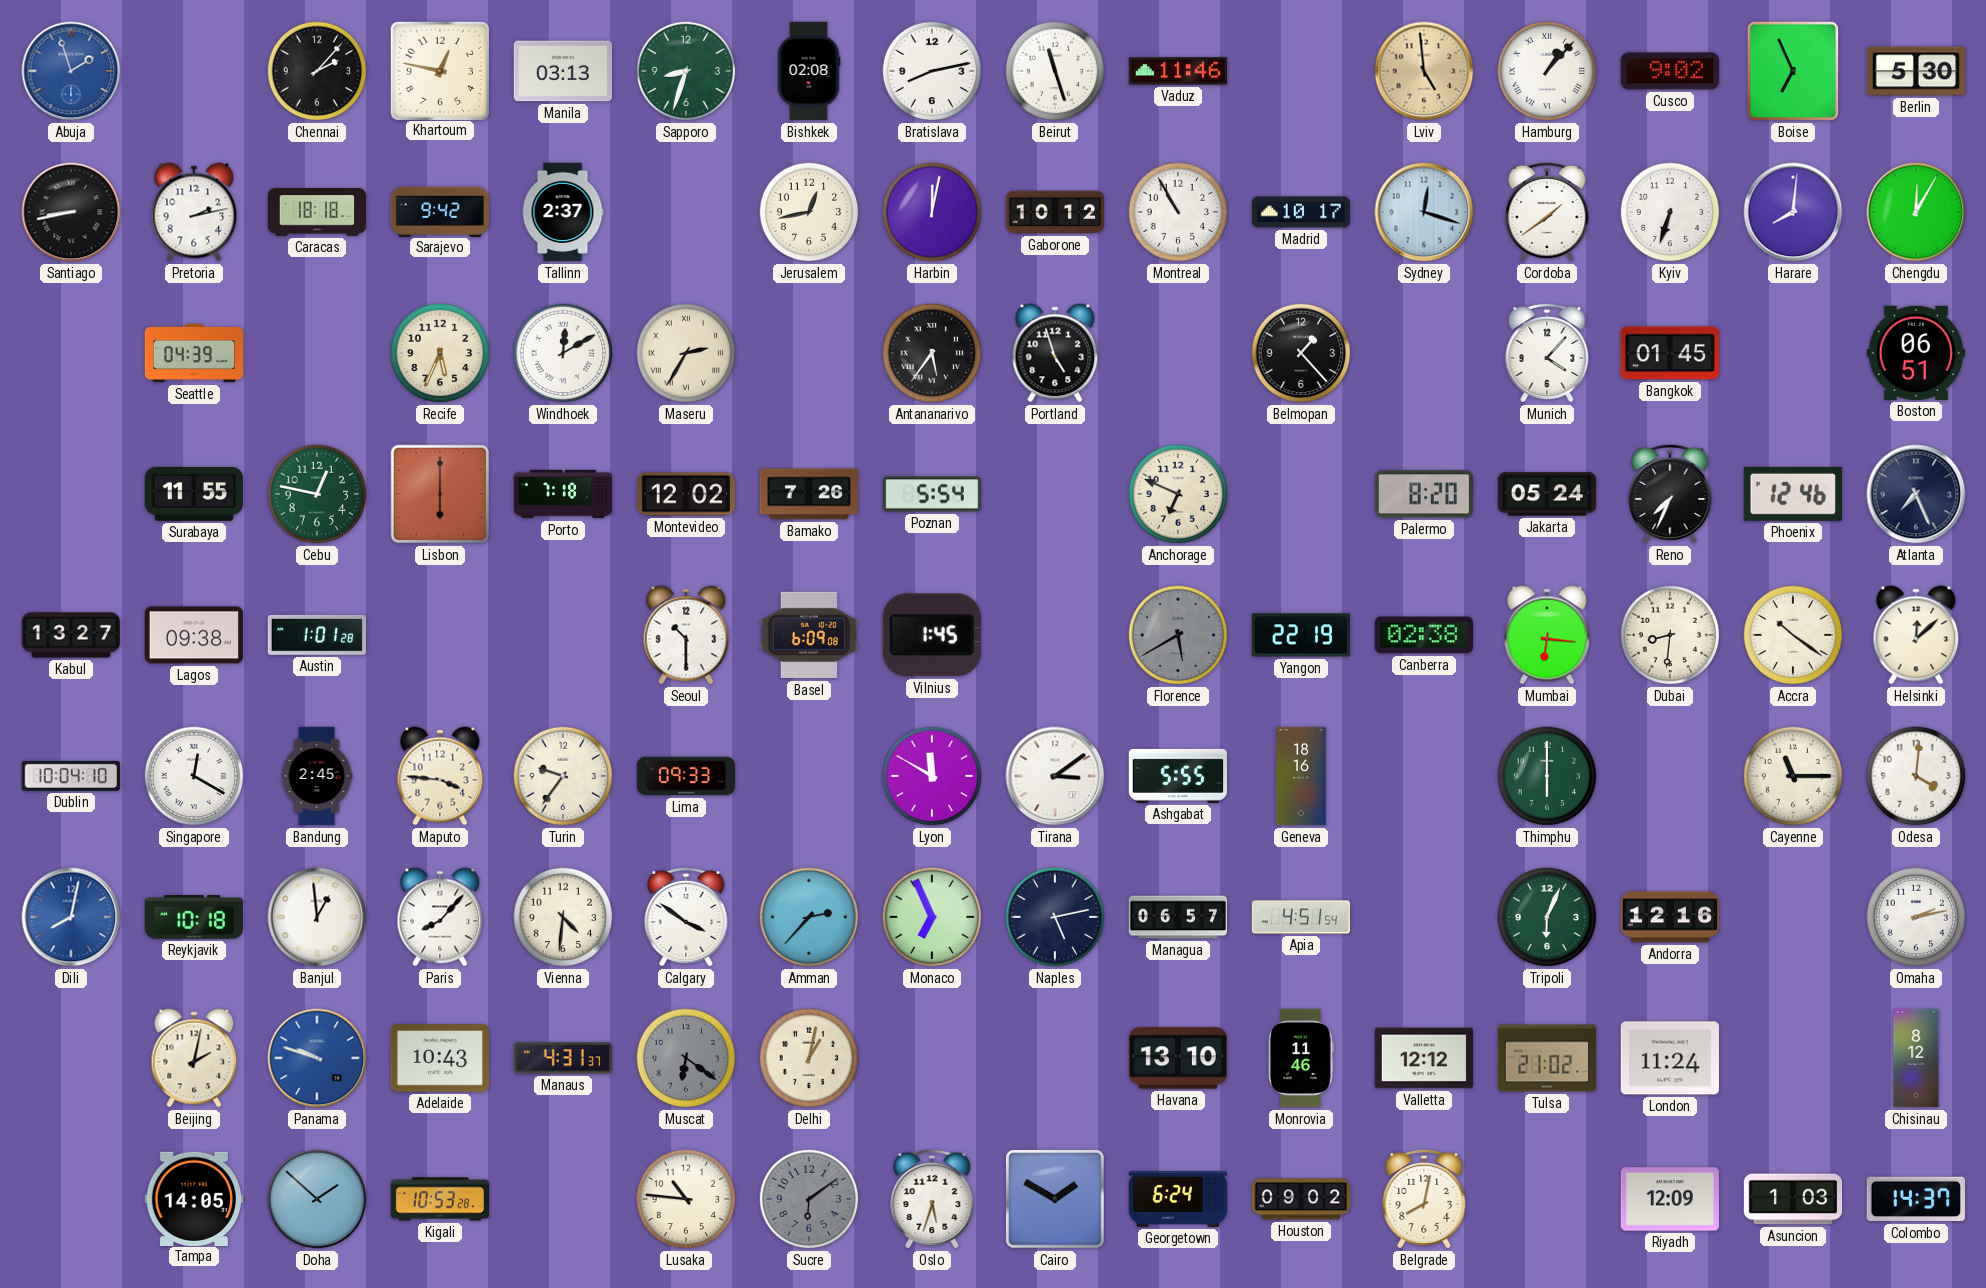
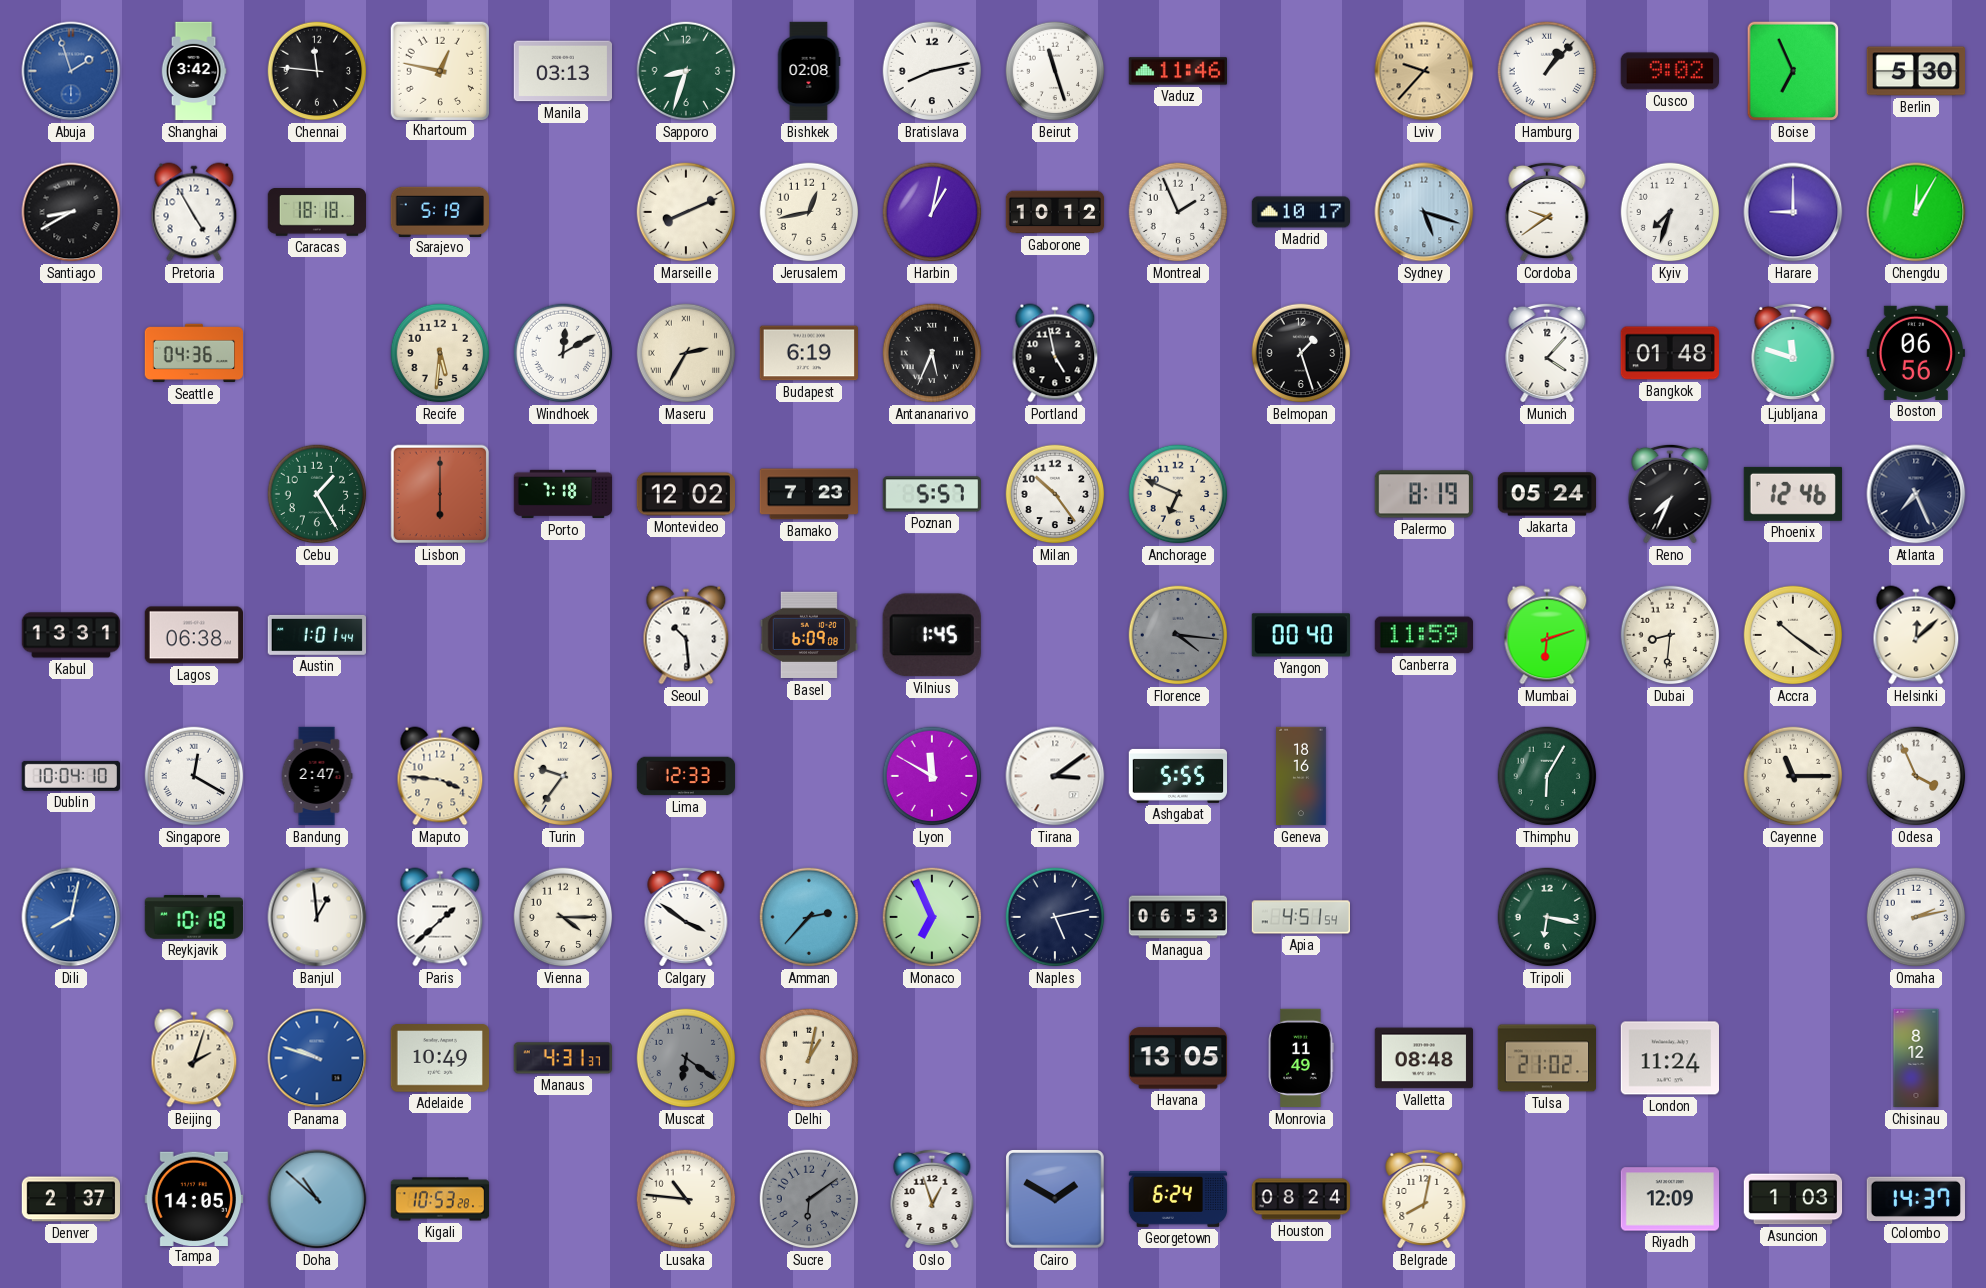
Shanghai: none -> 3:42 (194, 71)
Chennai: 2:07 -> 11:46 (317, 71)
Lviv: 4:59 -> 9:37 (1424, 71)
Santiago: 8:43 -> 8:40 (71, 212)
Pretoria: 2:13 -> 4:55 (194, 212)
Sarajevo: 9:42 -> 5:19 (439, 211)
Tallinn: 2:37 -> none (563, 212)
Marseille: none -> 8:11 (686, 212)
Harbin: 12:02 -> 1:02 (932, 212)
Montreal: 10:55 -> 1:56 (1178, 212)
Sydney: 12:18 -> 5:18 (1424, 212)
Cordoba: 1:39 -> 9:39 (1547, 212)
Kyiv: 6:33 -> 7:33 (1670, 212)
Harare: 8:01 -> 9:00 (1793, 212)
Seattle: 04:39 -> 04:36 (194, 353)
Recife: 5:34 -> 5:31 (440, 353)
Budapest: none -> 6:19 (808, 353)
Antananarivo: 5:36 -> 5:34 (932, 353)
Portland: 4:57 -> 4:58 (1055, 353)
Belmopan: 1:23 -> 1:27 (1301, 353)
Bangkok: 01:45 -> 01:48 (1669, 353)
Ljubljana: none -> 11:48 (1793, 353)
Boston: 06:51 -> 06:56 (1915, 353)
Surabaya: 11:55 -> none (193, 494)
Cebu: 12:47 -> 1:25 (317, 494)
Bamako: 7:26 -> 7:23 (808, 494)
Poznan: 5:54 -> 5:57 (931, 494)
Milan: none -> 10:24 (1055, 494)
Palermo: 8:20 -> 8:19 (1423, 494)
Kabul: 13:27 -> 13:31 (71, 635)
Lagos: 09:38 -> 06:38 (193, 635)
Austin: 1:01:28 -> 1:01:44 (316, 635)
Seoul: 10:30 -> 10:29 (686, 635)
Florence: 5:40 -> 4:16 (1178, 635)
Yangon: 22:19 -> 00:40 (1300, 635)
Canberra: 02:38 -> 11:59 (1423, 635)
Mumbai: 6:16 -> 6:12 (1547, 635)
Bandung: 2:45 -> 2:47 (317, 776)
Lima: 09:33 -> 12:33 (686, 776)
Thimphu: 6:00 -> 6:05 (1547, 776)
Odesa: 4:01 -> 3:56 (1916, 776)
Paris: 8:07 -> 1:38 (440, 917)
Vienna: 4:31 -> 4:15 (563, 917)
Managua: 06:57 -> 06:53 (1178, 917)
Tripoli: 6:04 -> 6:17 (1547, 917)
Andorra: 12:16 -> none (1670, 917)
Beijing: 2:02 -> 2:03 (194, 1058)
Adelaide: 10:43 -> 10:49 (439, 1058)
Havana: 13:10 -> 13:05 (1177, 1058)
Monrovia: 11:46 -> 11:49 (1301, 1058)
Valletta: 12:12 -> 08:48 (1423, 1058)
Denver: none -> 2:37 (70, 1199)
Doha: 1:52 -> 10:52 (317, 1199)
Oslo: 5:33 -> 12:57 (932, 1199)
Houston: 09:02 -> 08:24 (1300, 1199)
